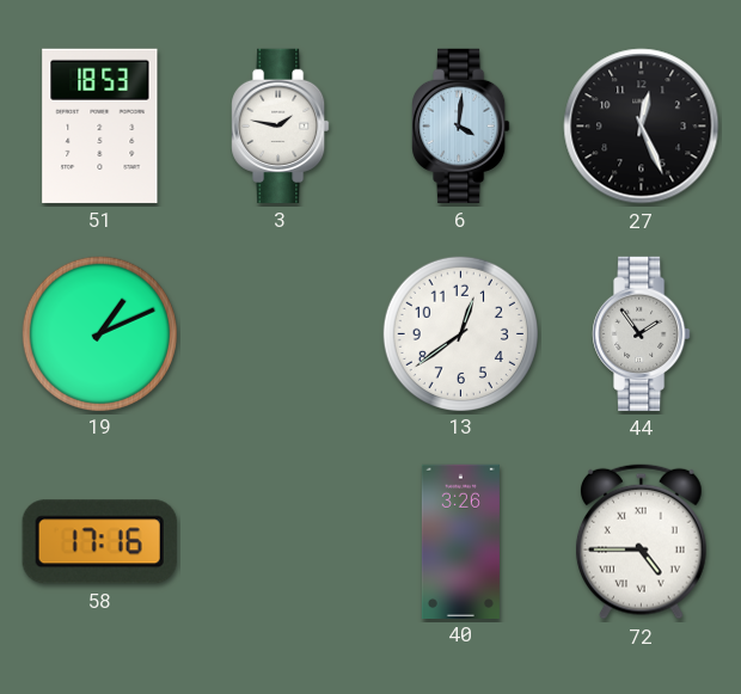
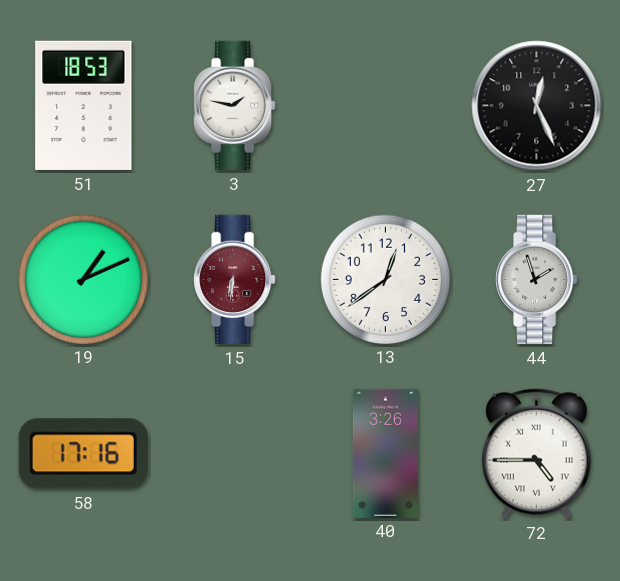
6: 4:01 -> none (461, 125)
15: none -> 6:31 (235, 279)
44: 1:54 -> 1:57 (537, 279)
